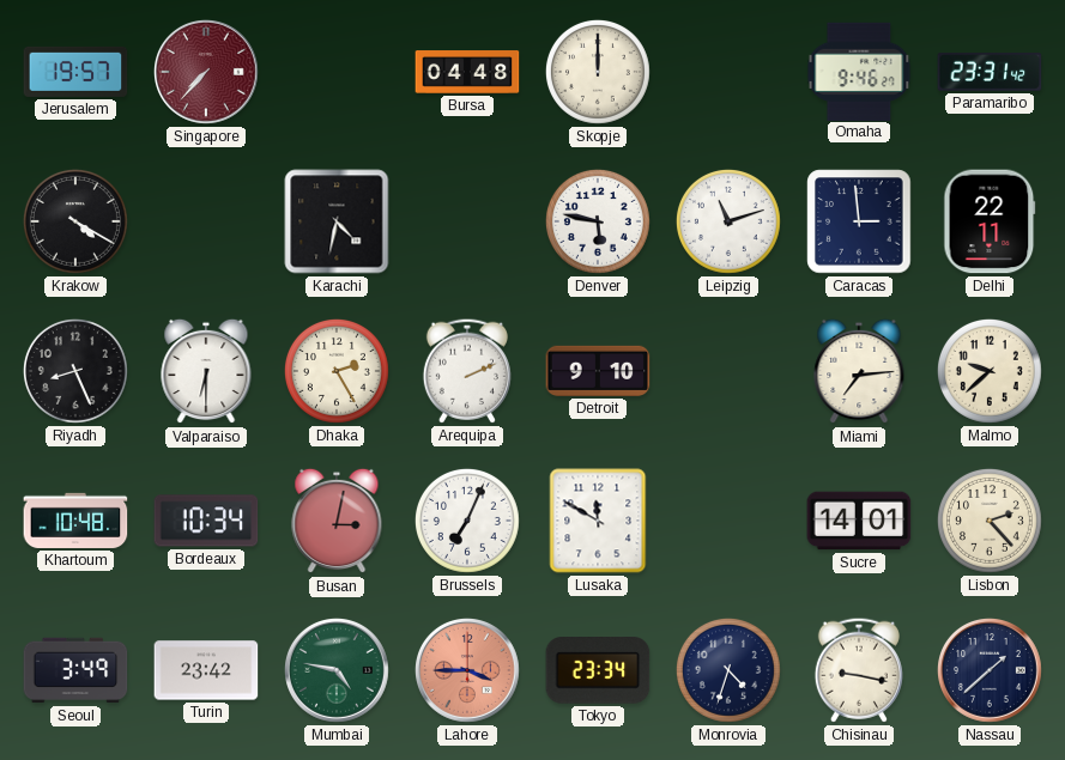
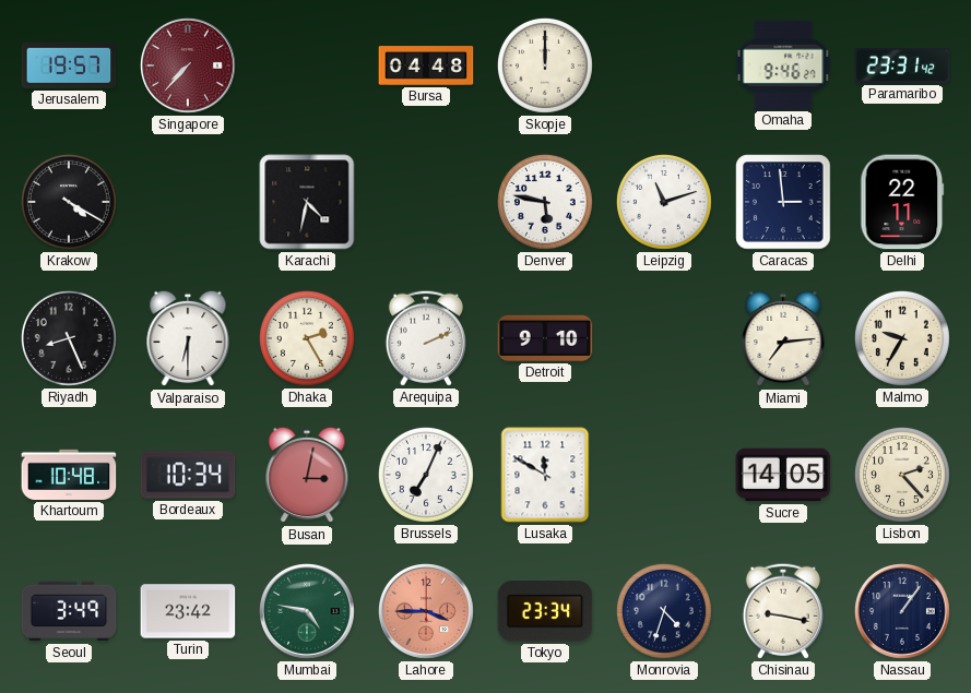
Malmo: 9:38 -> 9:35 (902, 338)
Sucre: 14:01 -> 14:05 (783, 475)
Nassau: 1:38 -> 1:06 (903, 612)
